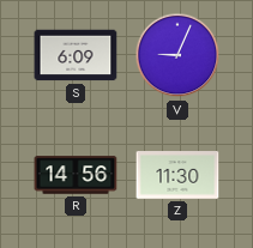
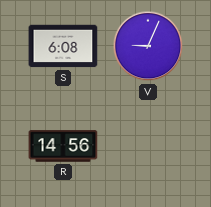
S: 6:09 -> 6:08 (63, 46)
Z: 11:30 -> none (177, 175)
